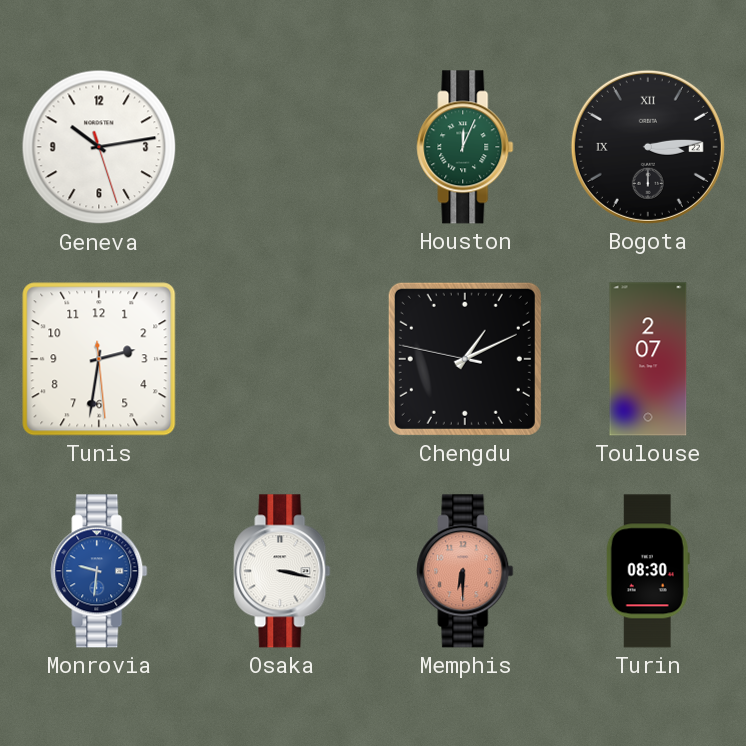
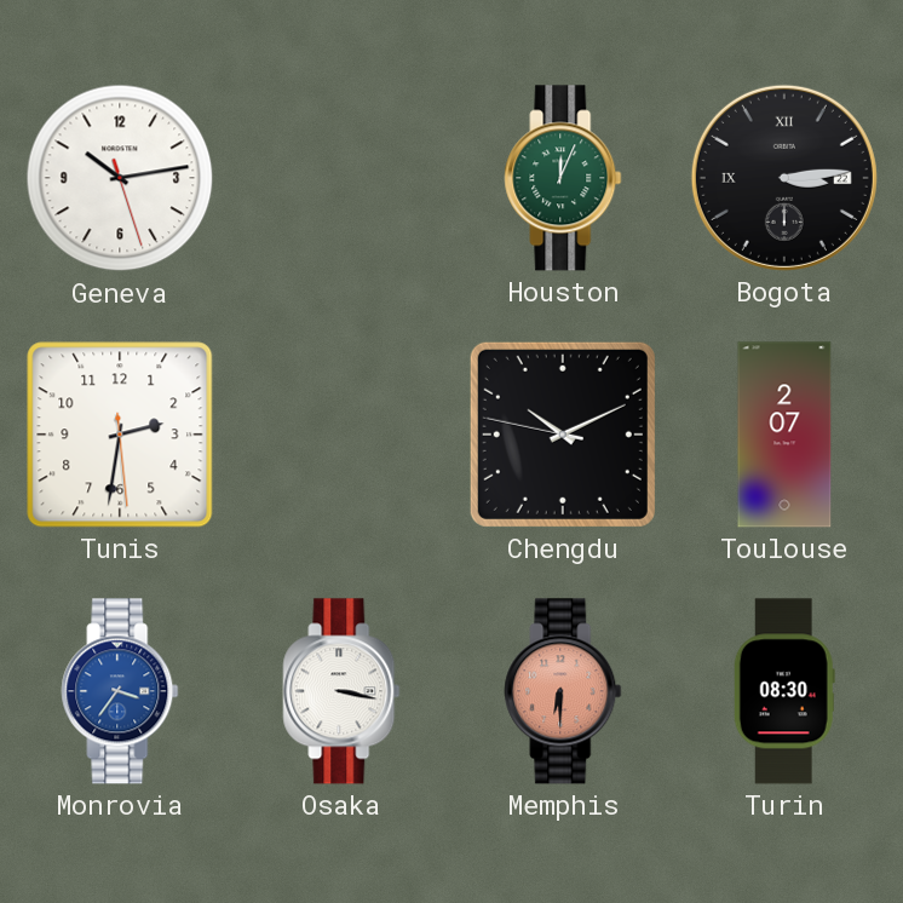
Chengdu: 1:10 -> 10:10 (563, 435)
Monrovia: 9:31 -> 3:36 (120, 691)
